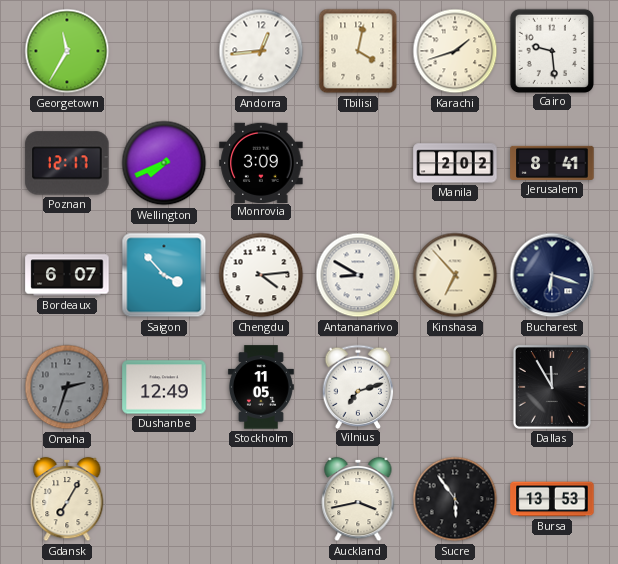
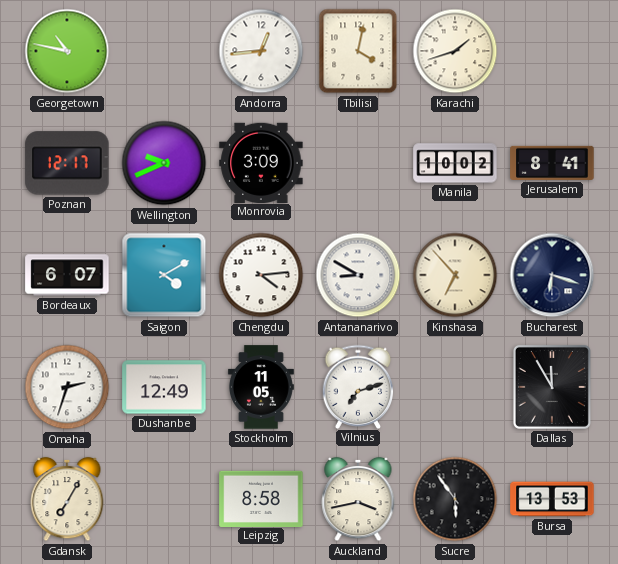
Georgetown: 11:35 -> 10:47 (67, 51)
Cairo: 9:29 -> none (551, 50)
Wellington: 7:41 -> 9:41 (164, 163)
Manila: 2:02 -> 10:02 (455, 163)
Saigon: 3:53 -> 4:10 (164, 275)
Omaha dial: grey -> white (67, 387)
Leipzig: none -> 8:58 (261, 498)
